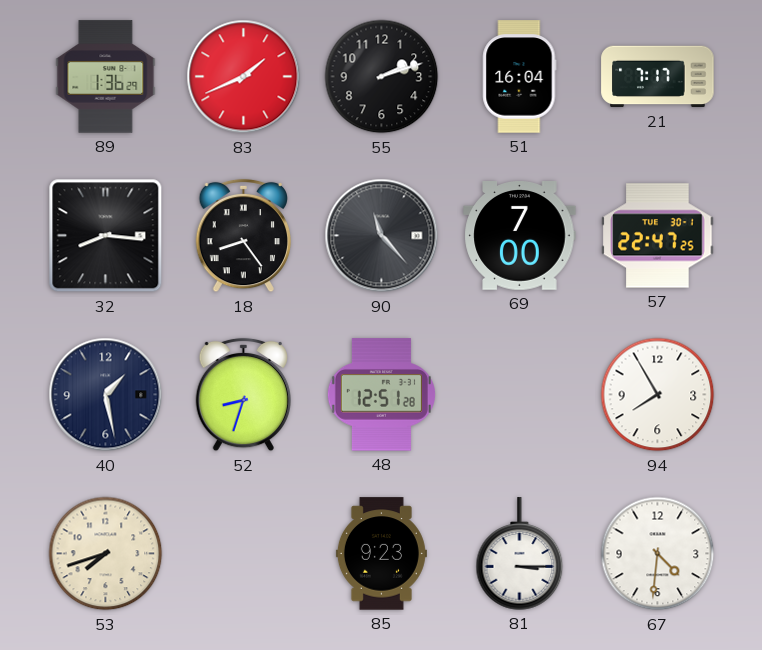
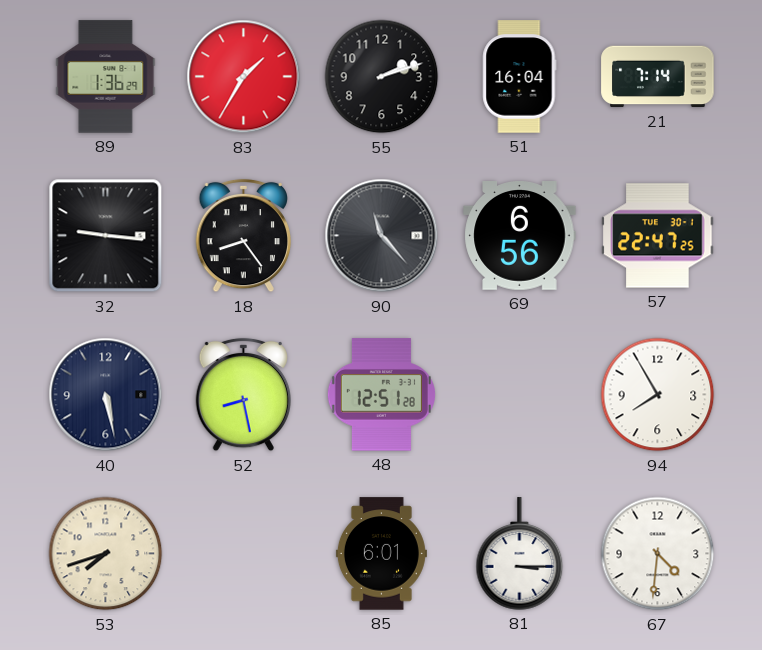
83: 1:41 -> 1:35 (244, 77)
21: 7:17 -> 7:14 (658, 77)
32: 8:16 -> 9:16 (106, 236)
69: 7:00 -> 6:56 (520, 236)
40: 1:28 -> 5:28 (106, 395)
52: 8:33 -> 8:28 (243, 395)
85: 9:23 -> 6:01 (381, 554)
